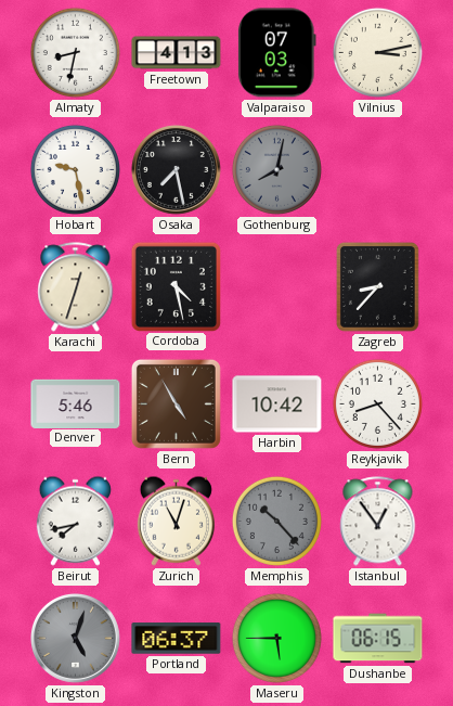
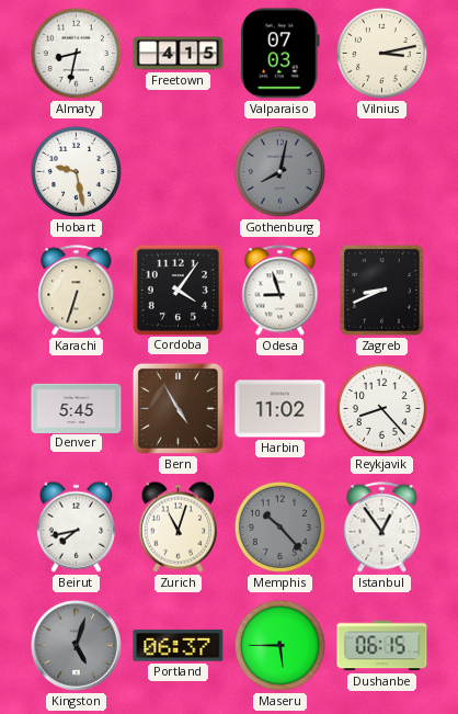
Freetown: 4:13 -> 4:15 (179, 54)
Osaka: 7:28 -> none (176, 169)
Karachi: 12:33 -> 6:33 (77, 291)
Cordoba: 4:28 -> 4:06 (178, 290)
Odesa: none -> 8:57 (280, 291)
Zagreb: 8:37 -> 8:41 (381, 290)
Denver: 5:46 -> 5:45 (77, 408)
Harbin: 10:42 -> 11:02 (280, 409)
